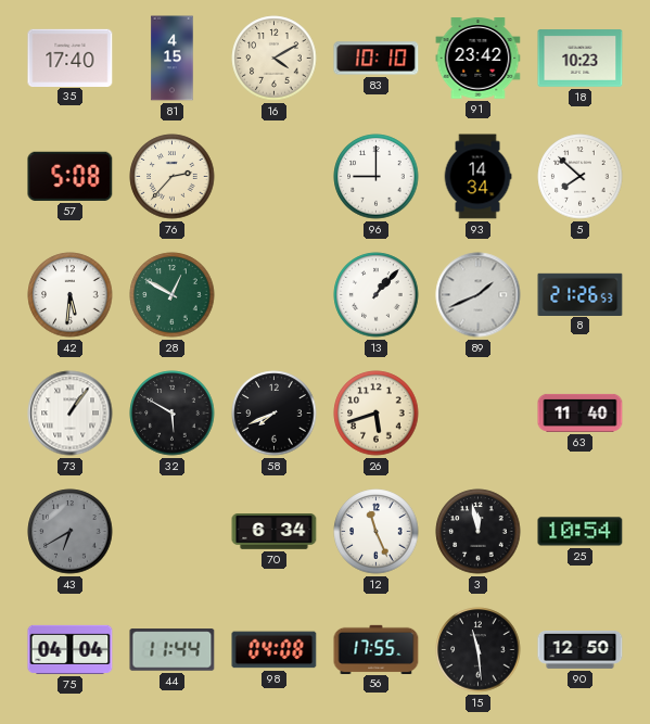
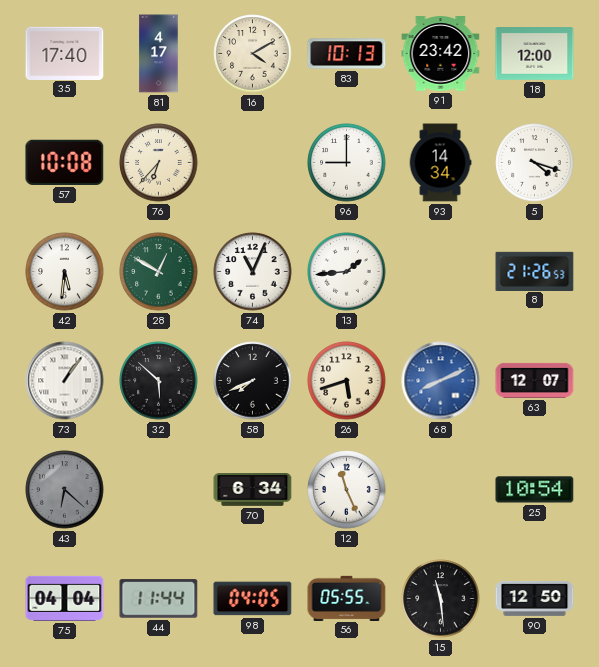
81: 4:15 -> 4:17 (159, 54)
83: 10:10 -> 10:13 (347, 54)
18: 10:23 -> 12:00 (535, 54)
57: 5:08 -> 10:08 (65, 162)
76: 2:37 -> 6:37 (159, 163)
5: 7:52 -> 4:18 (535, 163)
74: none -> 11:04 (253, 272)
13: 1:07 -> 1:44 (347, 272)
89: 1:41 -> none (479, 295)
32: 5:50 -> 5:52 (159, 381)
68: none -> 8:11 (441, 381)
63: 11:40 -> 12:07 (535, 380)
43: 6:40 -> 6:22 (65, 490)
3: 11:58 -> none (479, 532)
98: 04:08 -> 04:05 (253, 599)
56: 17:55 -> 05:55 (347, 598)
